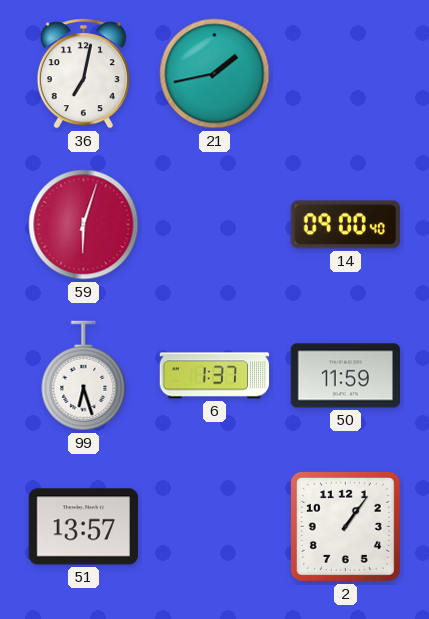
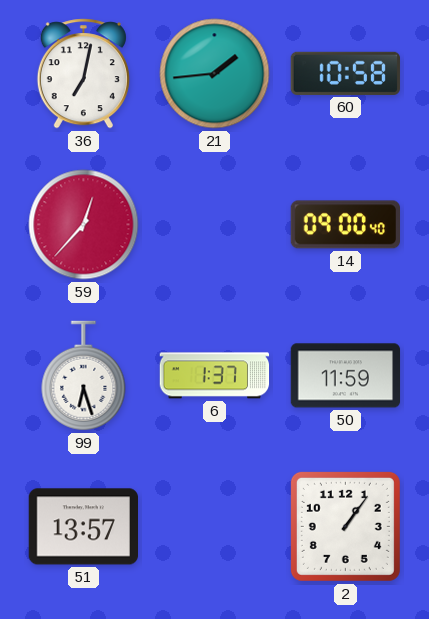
21: 1:43 -> 1:44 (215, 74)
60: none -> 10:58 (345, 73)
59: 6:03 -> 12:37 (84, 225)
